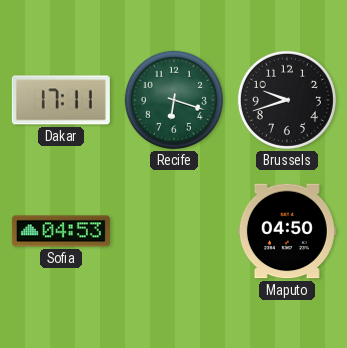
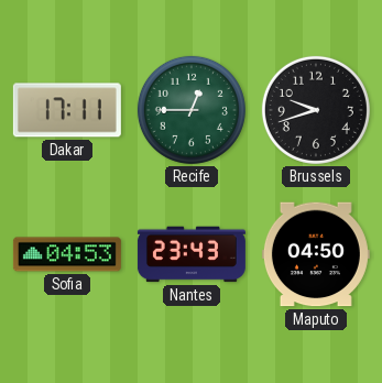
Recife: 6:18 -> 12:45 (192, 110)
Nantes: none -> 23:43 (192, 254)
